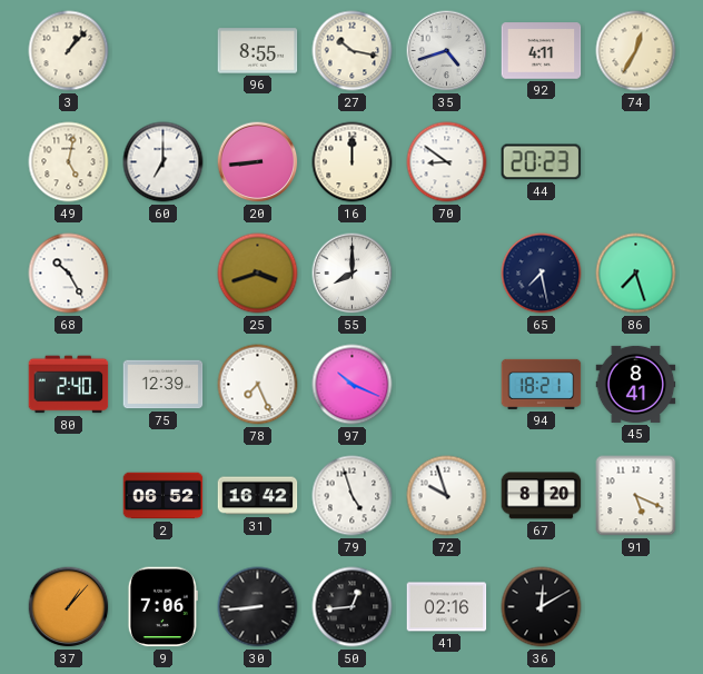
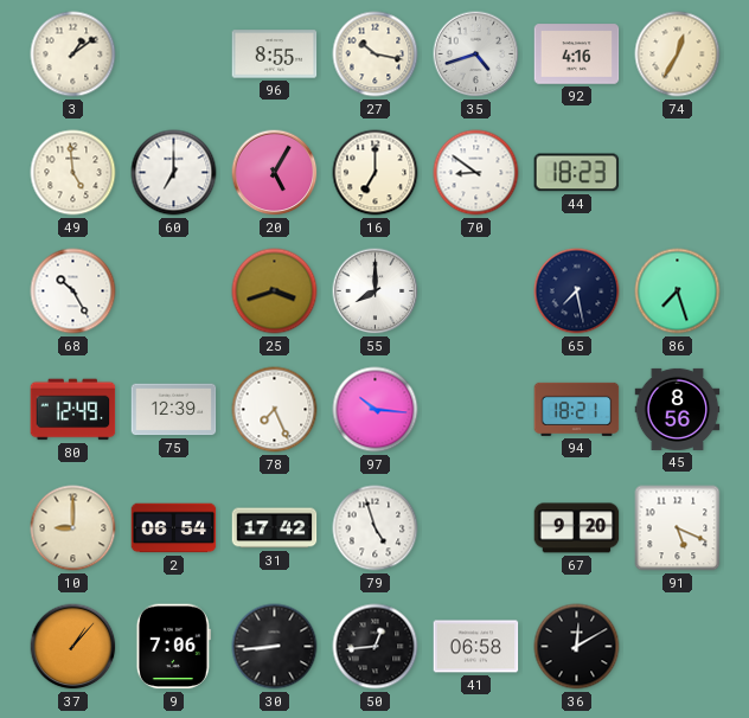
3: 1:07 -> 1:09 (73, 55)
92: 4:11 -> 4:16 (577, 55)
49: 5:02 -> 4:59 (73, 173)
20: 8:44 -> 5:05 (275, 173)
16: 12:00 -> 7:00 (376, 173)
44: 20:23 -> 18:23 (577, 173)
80: 2:40 -> 12:49 (73, 410)
97: 10:19 -> 10:16 (376, 410)
45: 8:41 -> 8:56 (678, 409)
10: none -> 9:00 (73, 528)
2: 06:52 -> 06:54 (174, 528)
31: 16:42 -> 17:42 (275, 528)
72: 9:57 -> none (447, 496)
67: 8:20 -> 9:20 (577, 528)
41: 02:16 -> 06:58 (476, 647)
